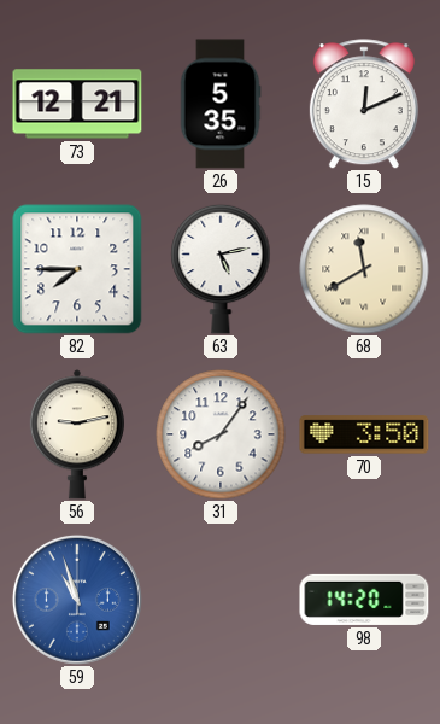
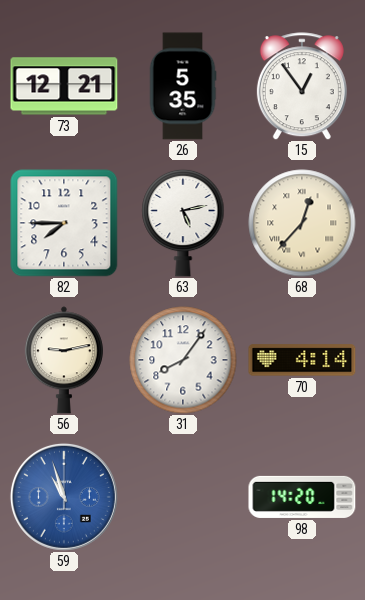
15: 12:11 -> 12:54 (302, 86)
68: 11:40 -> 12:37 (302, 223)
70: 3:50 -> 4:14 (302, 360)
